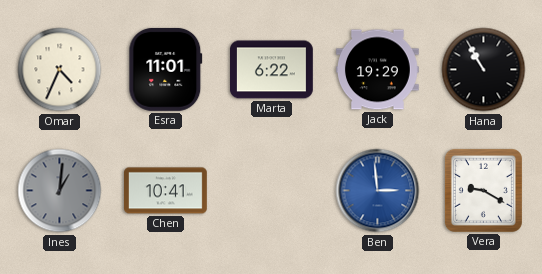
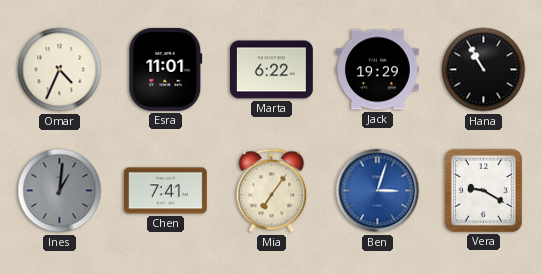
Chen: 10:41 -> 7:41 (166, 191)
Mia: none -> 7:06 (272, 191)
Ben: 2:59 -> 3:03 (378, 191)
